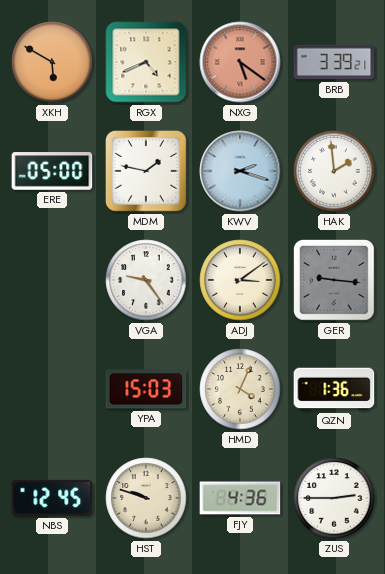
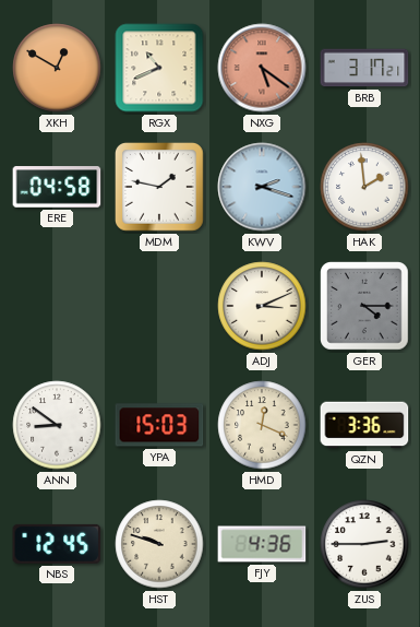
XKH: 5:50 -> 12:50 (57, 68)
RGX: 4:41 -> 10:41 (159, 68)
BRB: 3:39 -> 3:17 (364, 68)
ERE: 05:00 -> 04:58 (57, 187)
VGA: 9:24 -> none (146, 280)
ADJ: 3:09 -> 3:11 (262, 306)
GER: 9:16 -> 4:15 (365, 307)
ANN: none -> 8:51 (57, 425)
HMD: 4:04 -> 12:19 (262, 425)
QZN: 1:36 -> 3:36 (364, 425)
